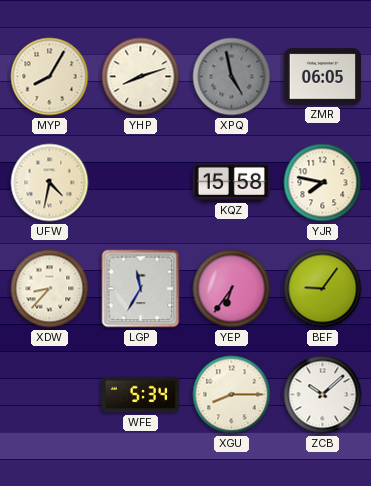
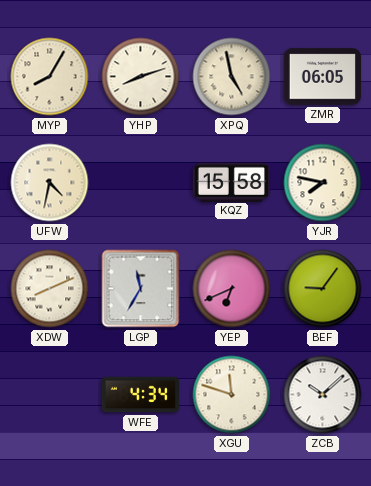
XPQ dial: grey -> cream (232, 77)
XDW: 8:37 -> 8:11 (50, 289)
YEP: 6:36 -> 6:41 (232, 289)
WFE: 5:34 -> 4:34 (140, 395)
XGU: 8:15 -> 11:48 (232, 395)
